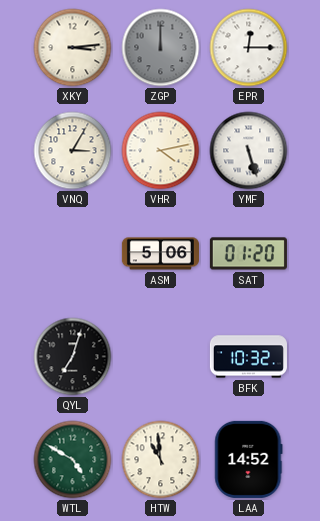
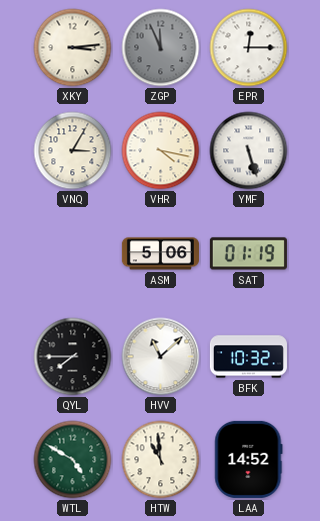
ZGP: 12:00 -> 11:56 (161, 48)
VHR: 4:13 -> 4:17 (161, 151)
SAT: 01:20 -> 01:19 (248, 254)
QYL: 7:03 -> 7:45 (73, 357)
HVV: none -> 11:08 (161, 357)
